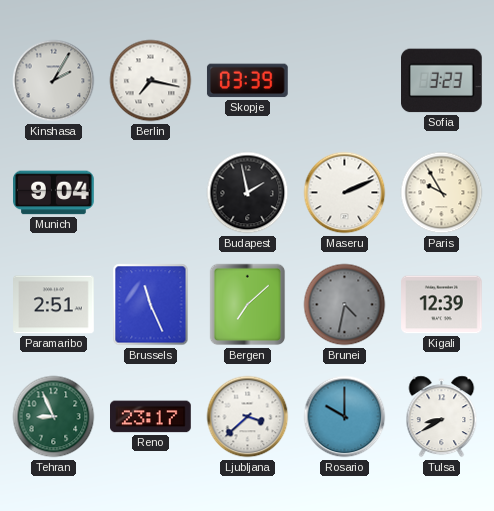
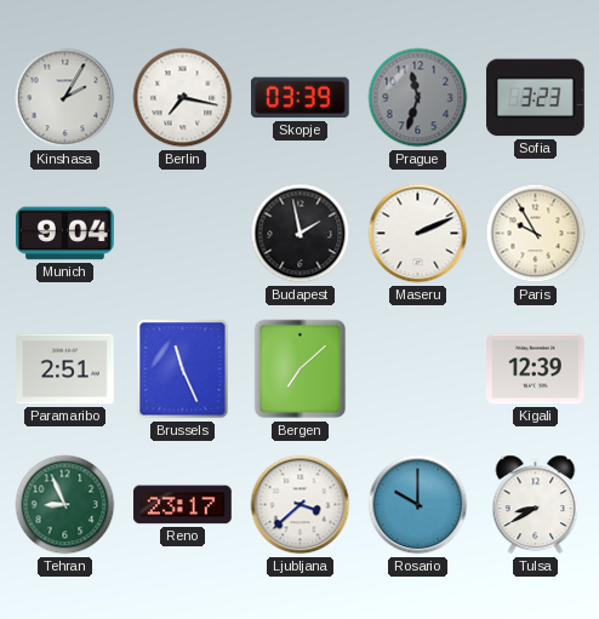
Prague: none -> 11:33 (418, 98)
Brunei: 4:32 -> none (345, 305)
